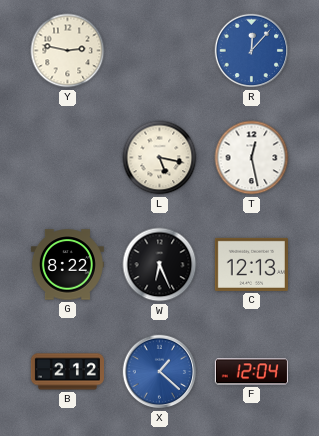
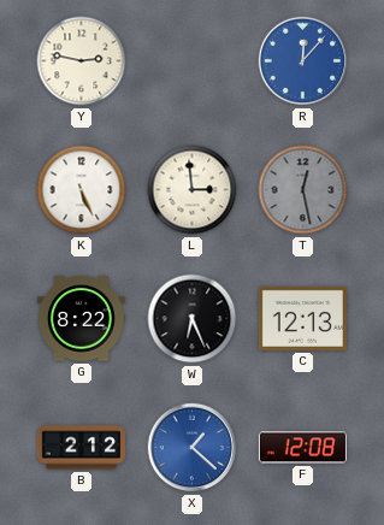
K: none -> 5:26 (82, 190)
L: 5:17 -> 2:59 (193, 190)
T dial: white -> grey (303, 190)
F: 12:04 -> 12:08 (302, 448)
